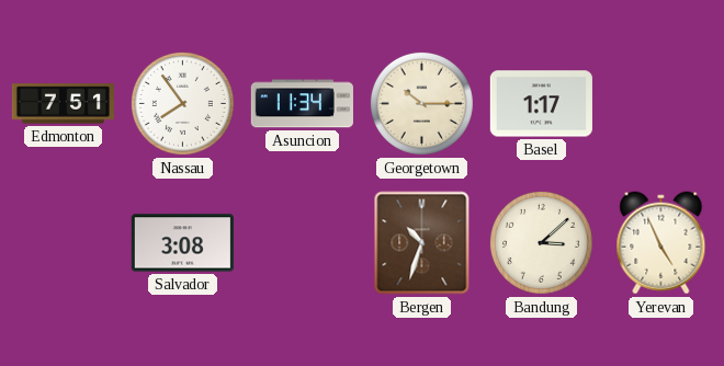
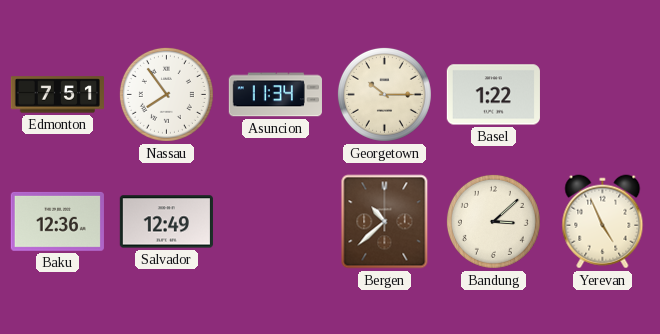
Basel: 1:17 -> 1:22 (493, 95)
Baku: none -> 12:36 (57, 221)
Salvador: 3:08 -> 12:49 (166, 222)
Bergen: 10:33 -> 10:38 (385, 222)
